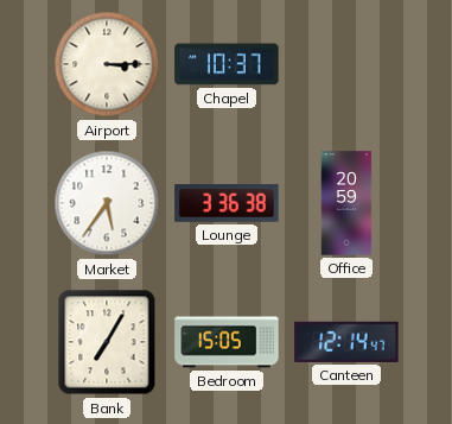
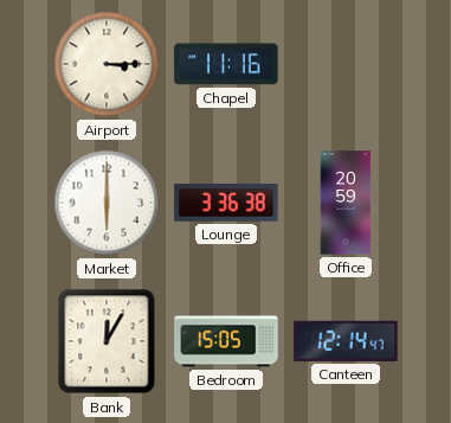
Chapel: 10:37 -> 11:16 (226, 64)
Market: 5:36 -> 6:00 (107, 203)
Bank: 7:05 -> 12:05 (107, 341)
